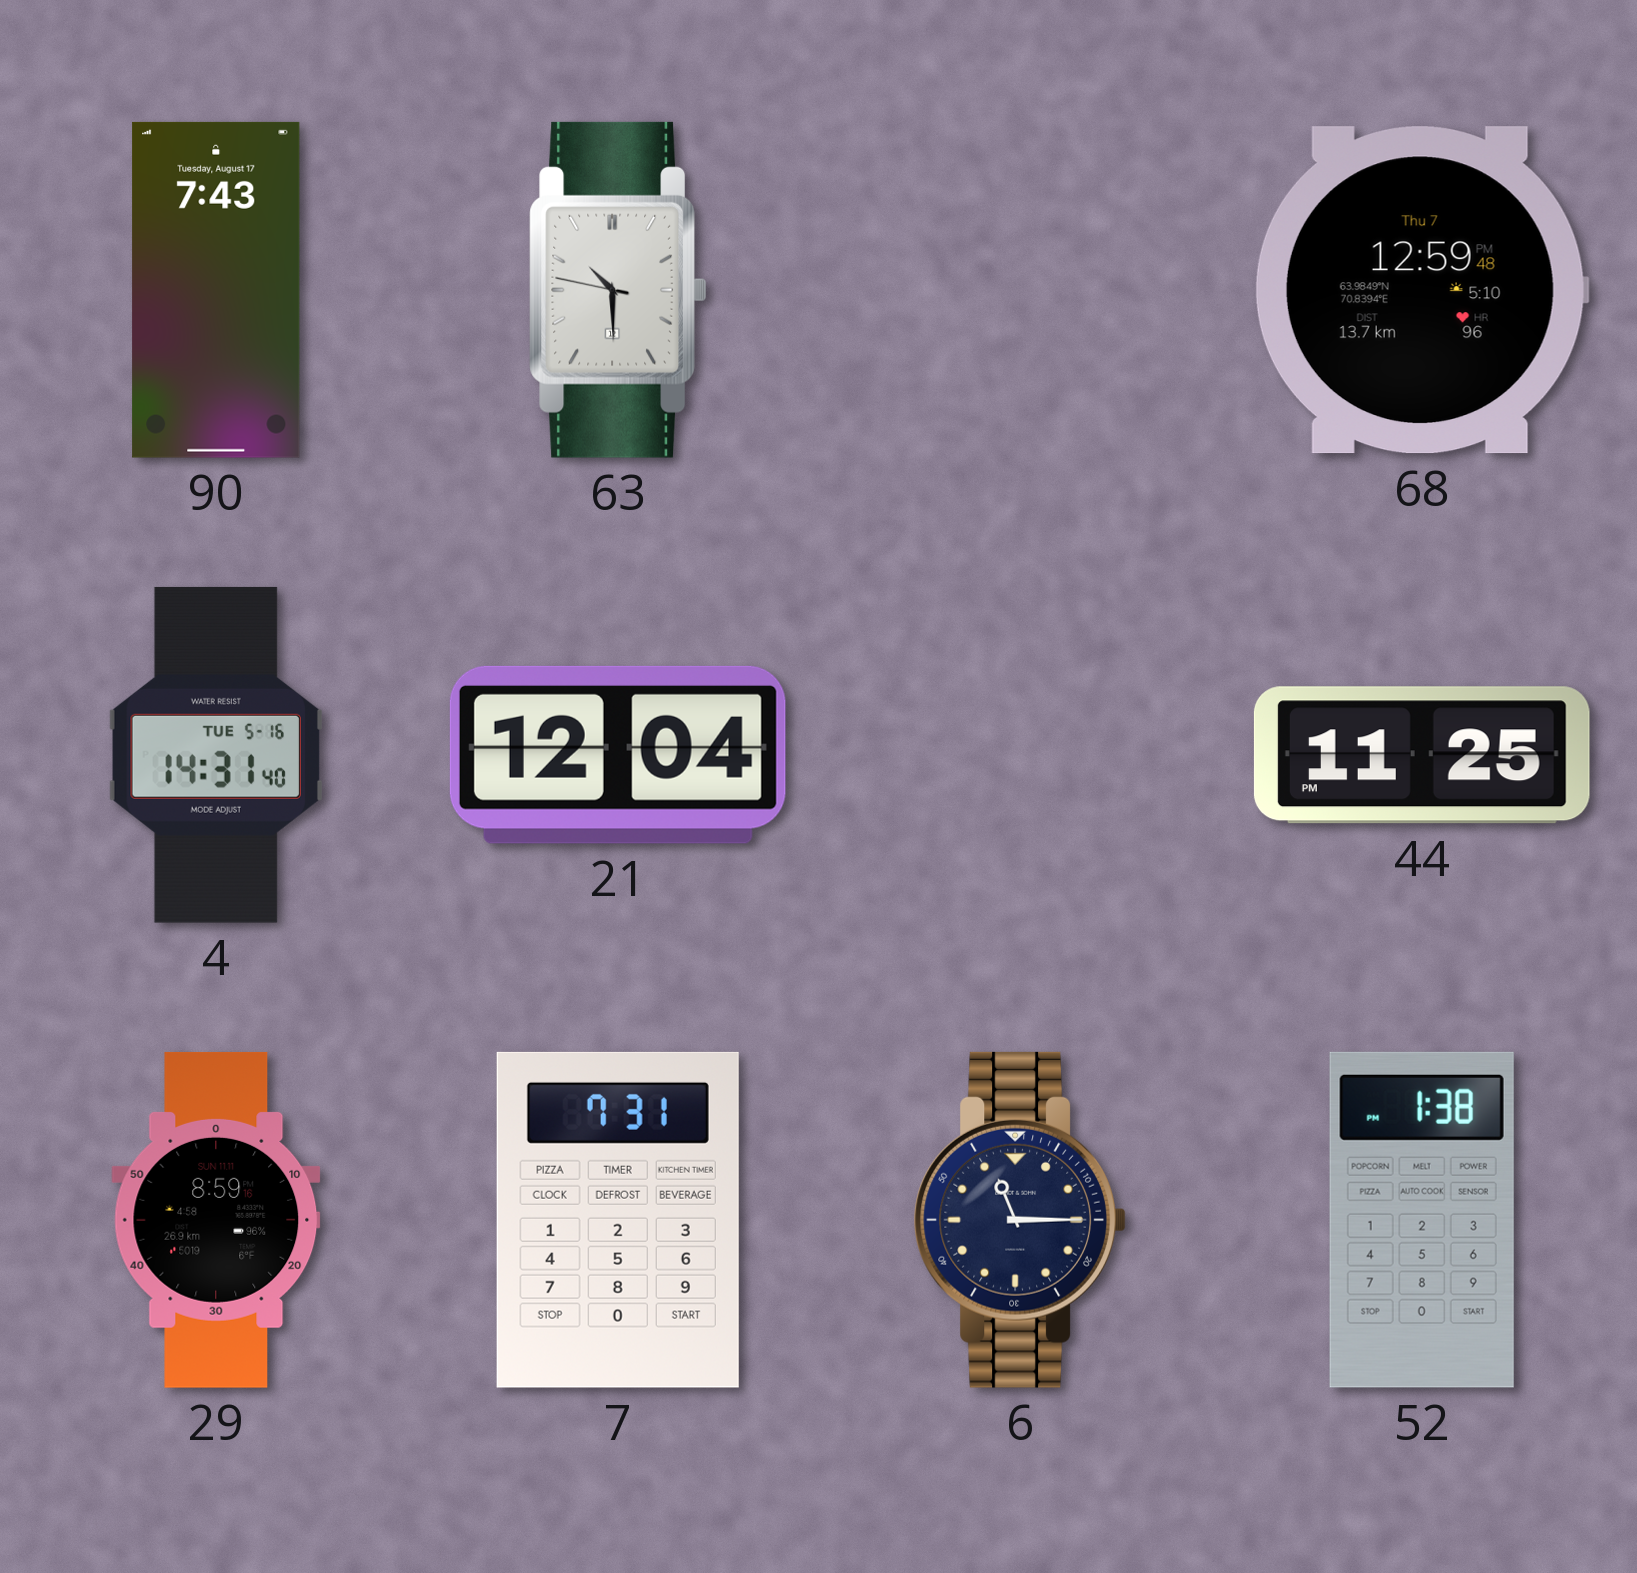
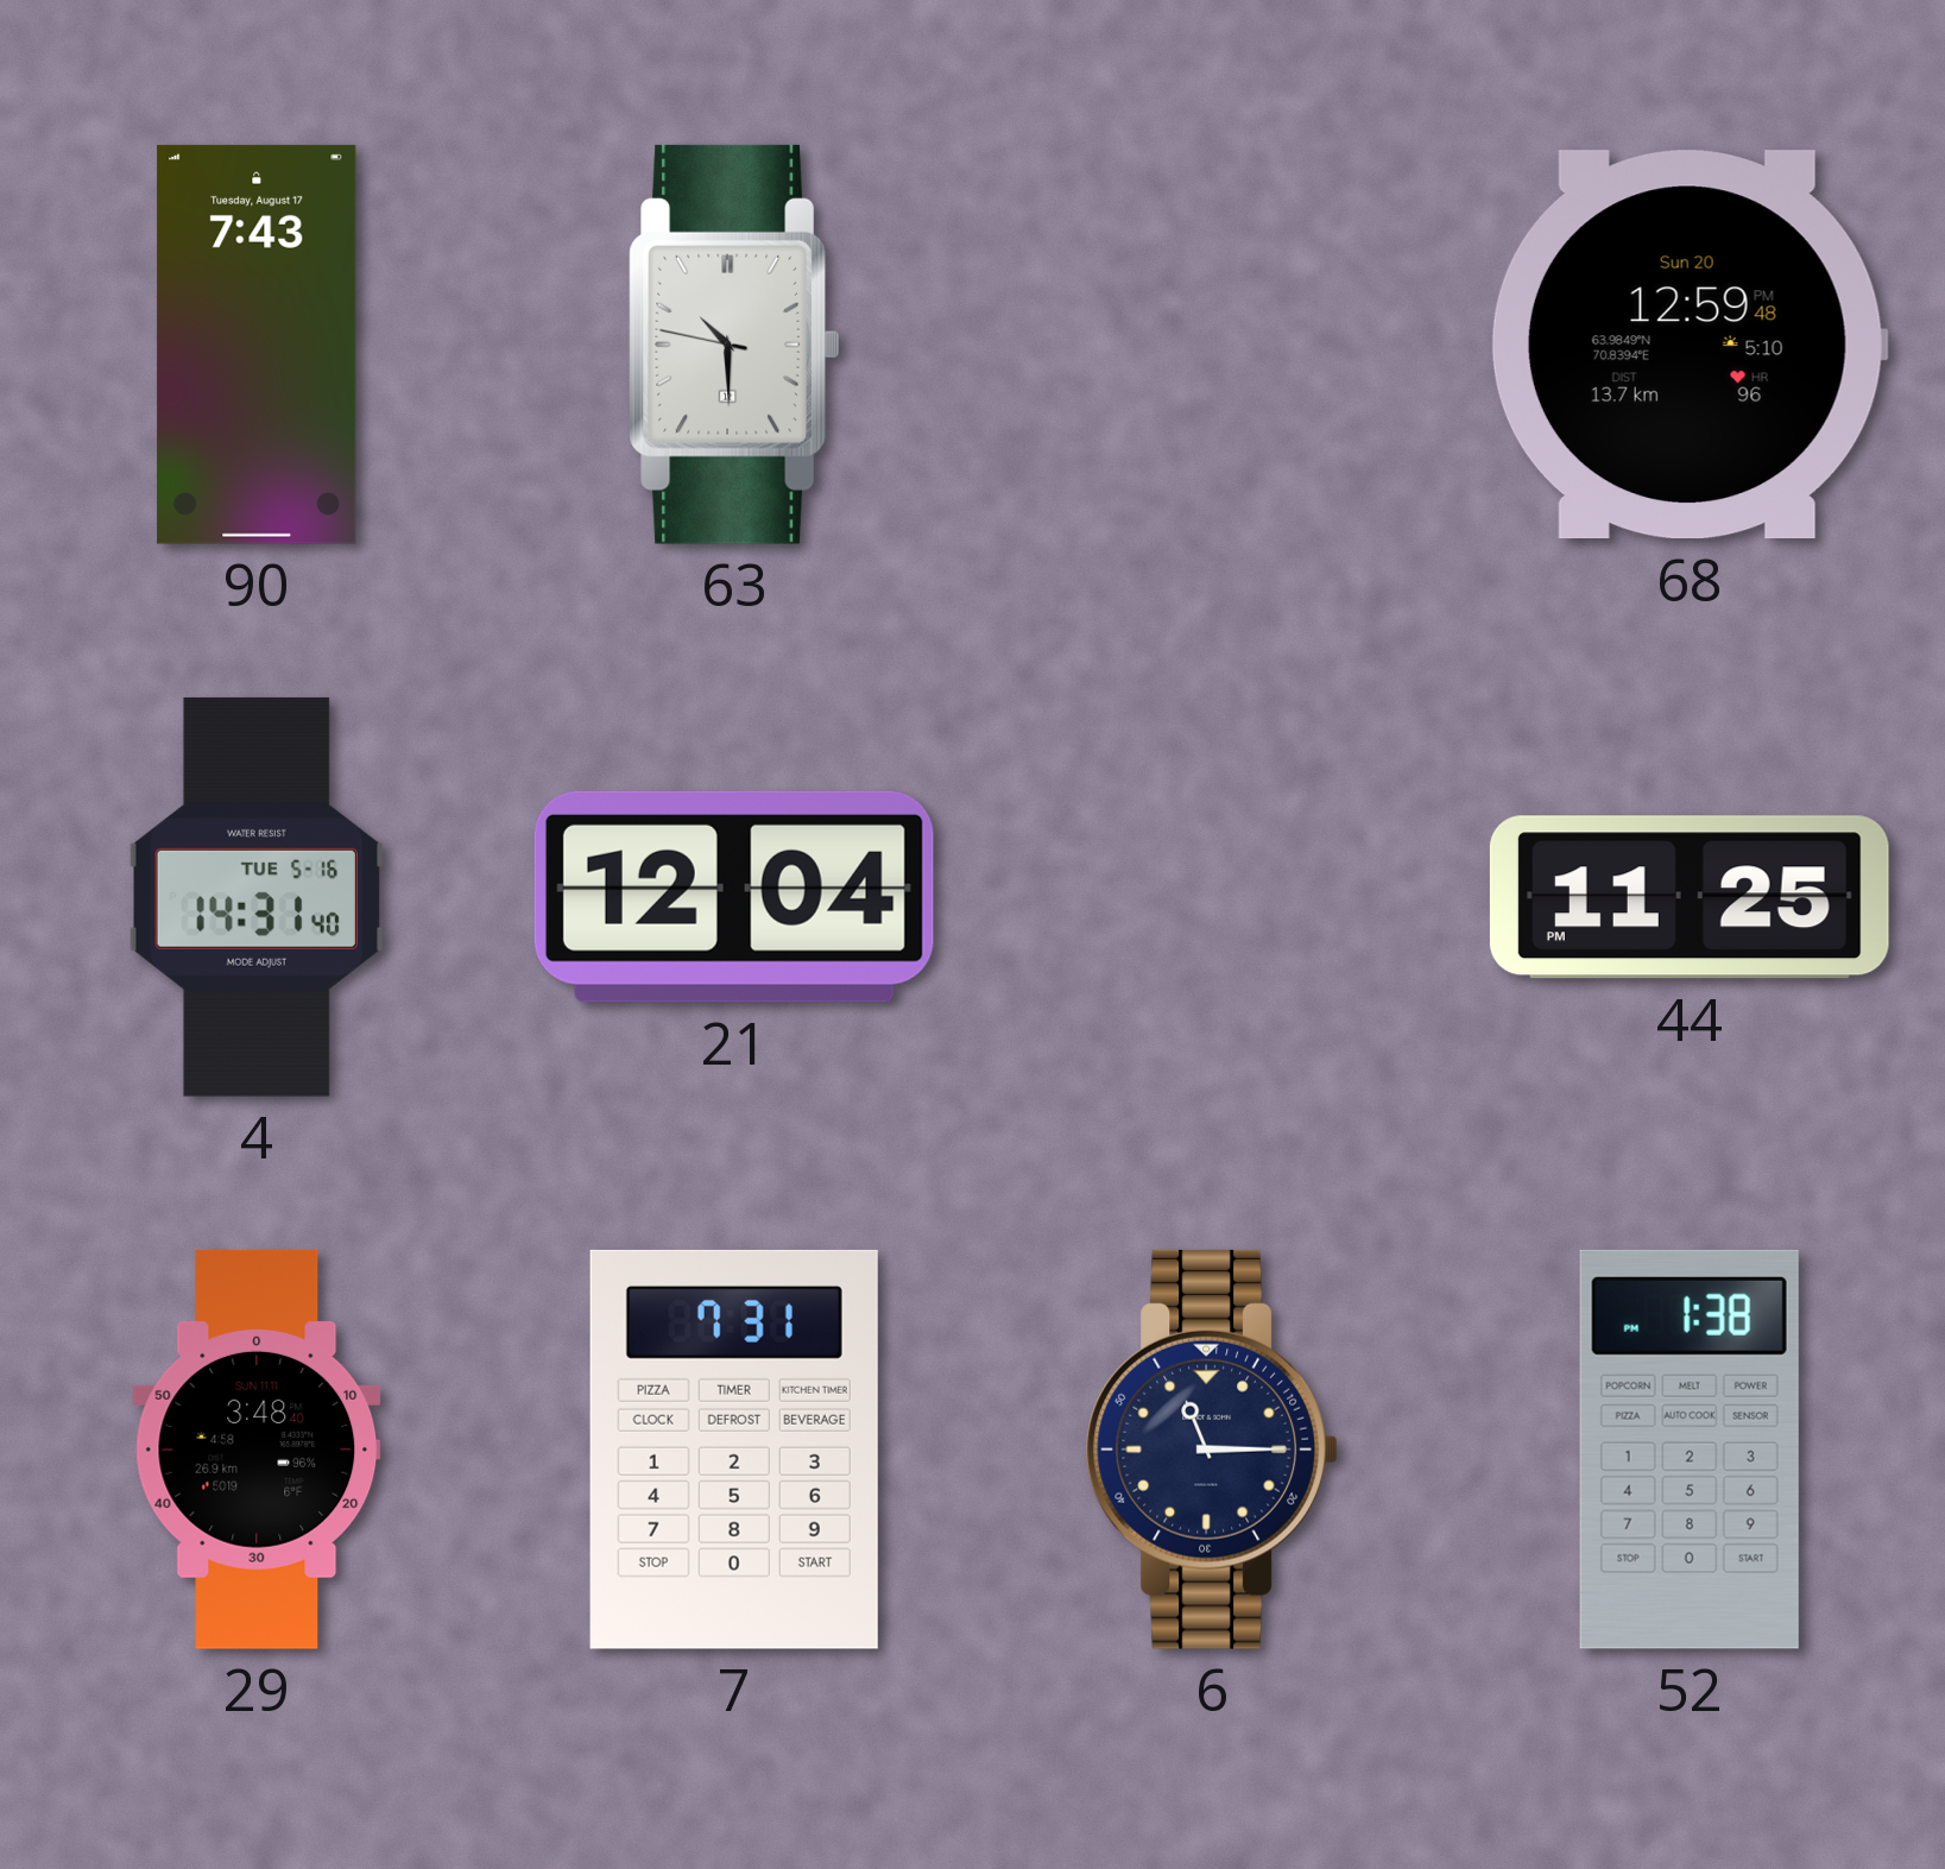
68 date: Thu 7 -> Sun 20 (1688, 345)
29: 8:59 -> 3:48 (257, 1450)
